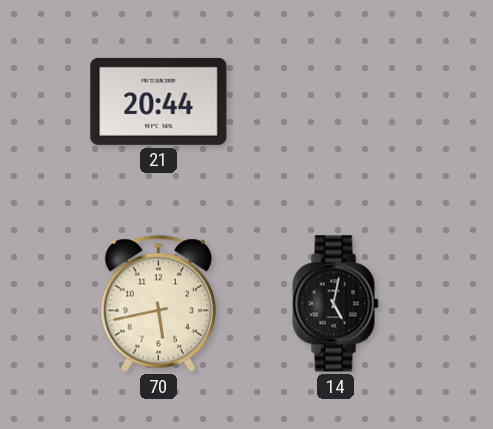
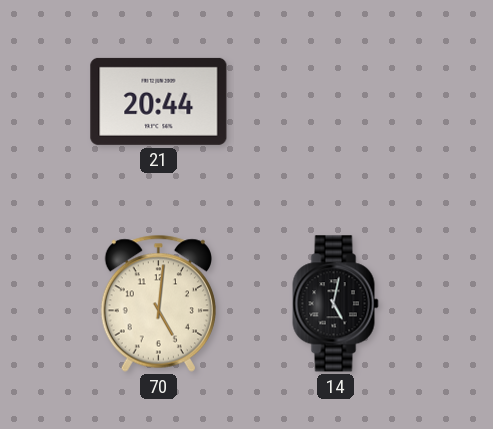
70: 5:43 -> 5:01 (158, 303)
